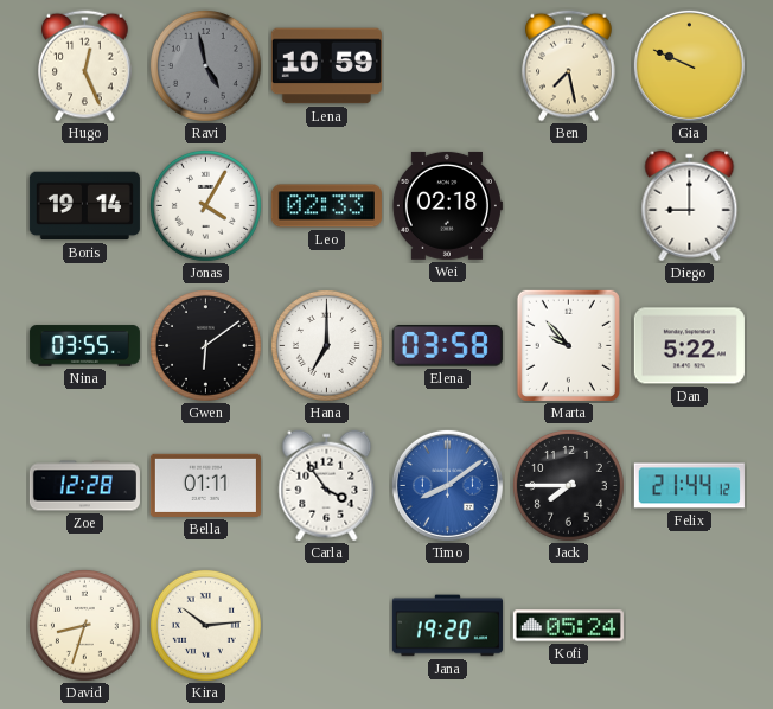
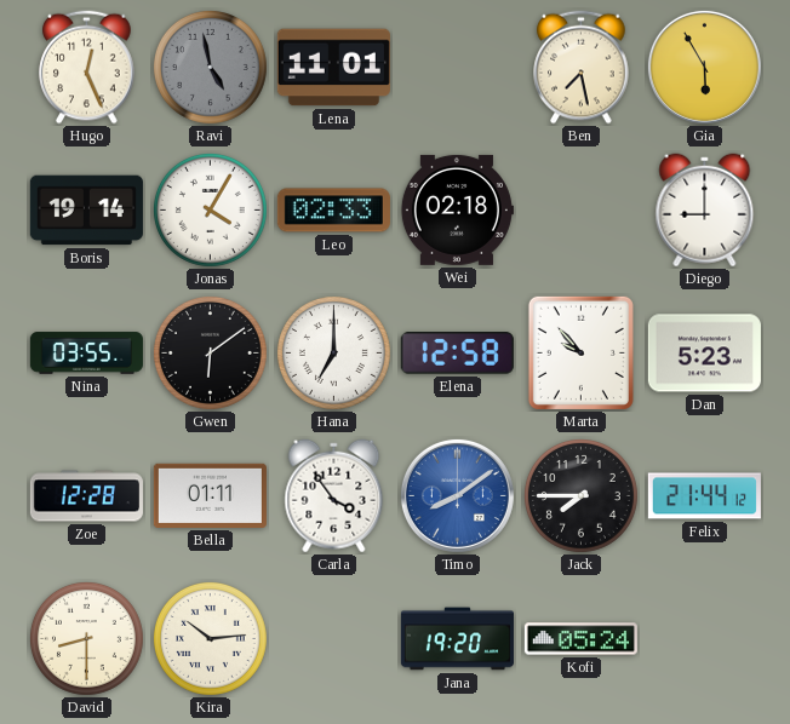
Lena: 10:59 -> 11:01 (333, 68)
Gia: 9:49 -> 5:55 (704, 67)
Elena: 03:58 -> 12:58 (457, 354)
Dan: 5:22 -> 5:23 (704, 354)
David: 8:33 -> 8:30 (86, 638)
